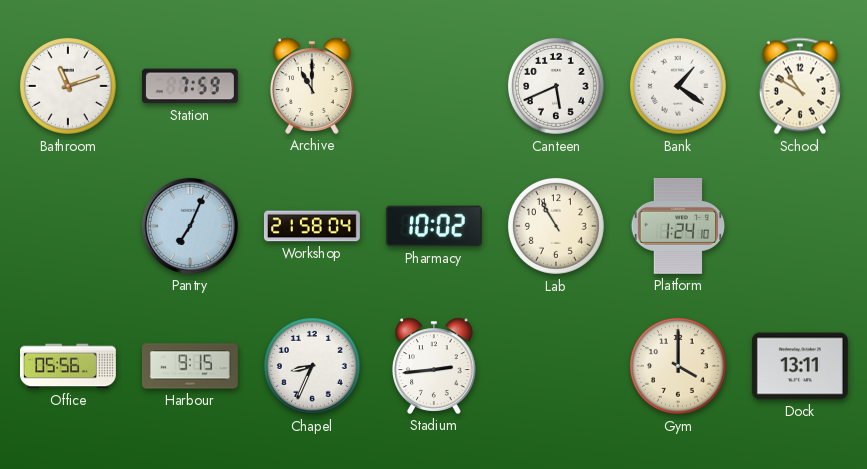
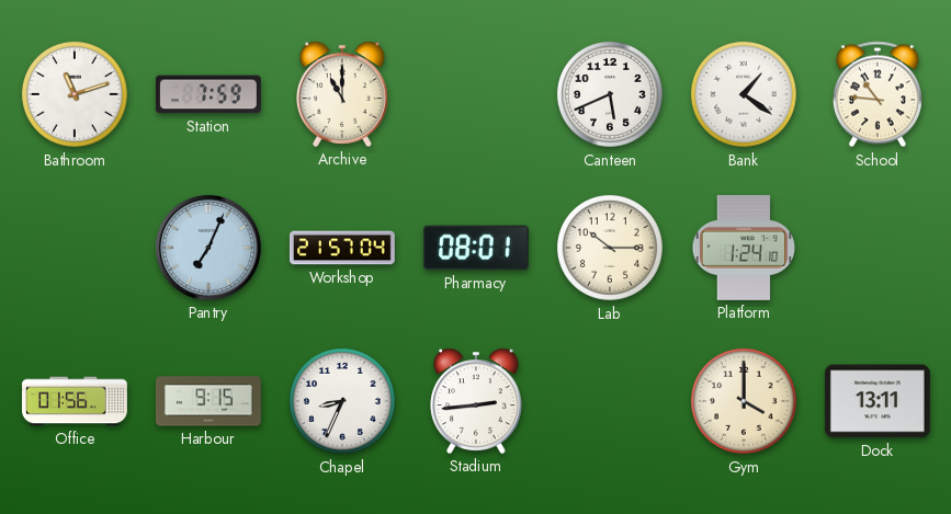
School: 10:50 -> 10:46 (878, 94)
Workshop: 21:58 -> 21:57 (342, 248)
Pharmacy: 10:02 -> 08:01 (476, 248)
Lab: 10:55 -> 10:15 (610, 248)
Office: 05:56 -> 01:56 (76, 401)
